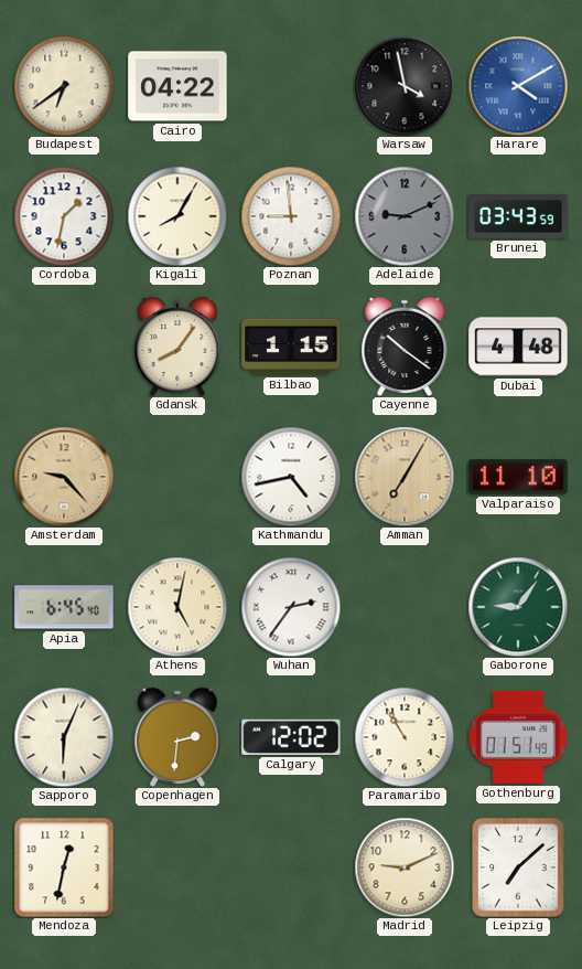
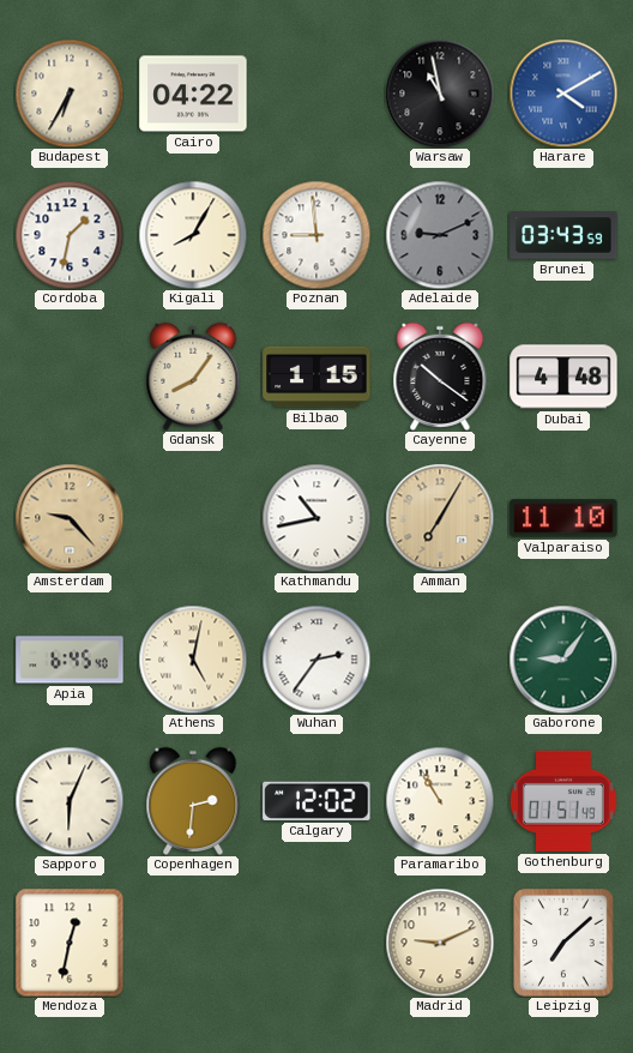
Budapest: 6:39 -> 6:35 (70, 94)
Warsaw: 3:58 -> 10:58 (440, 94)
Kathmandu: 4:43 -> 10:43 (316, 518)
